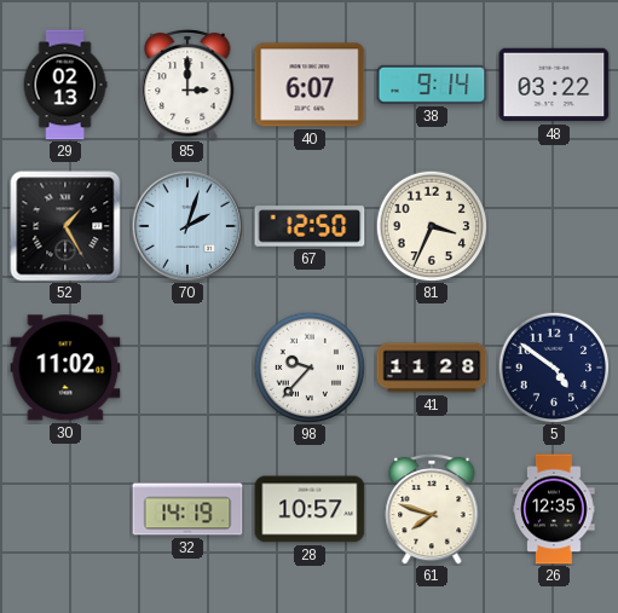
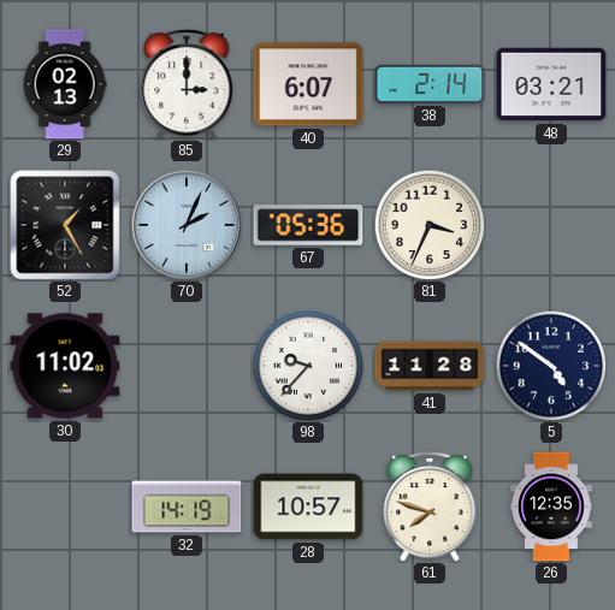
38: 9:14 -> 2:14 (430, 84)
48: 03:22 -> 03:21 (551, 84)
70: 2:03 -> 2:04 (187, 225)
67: 12:50 -> 05:36 (308, 225)
